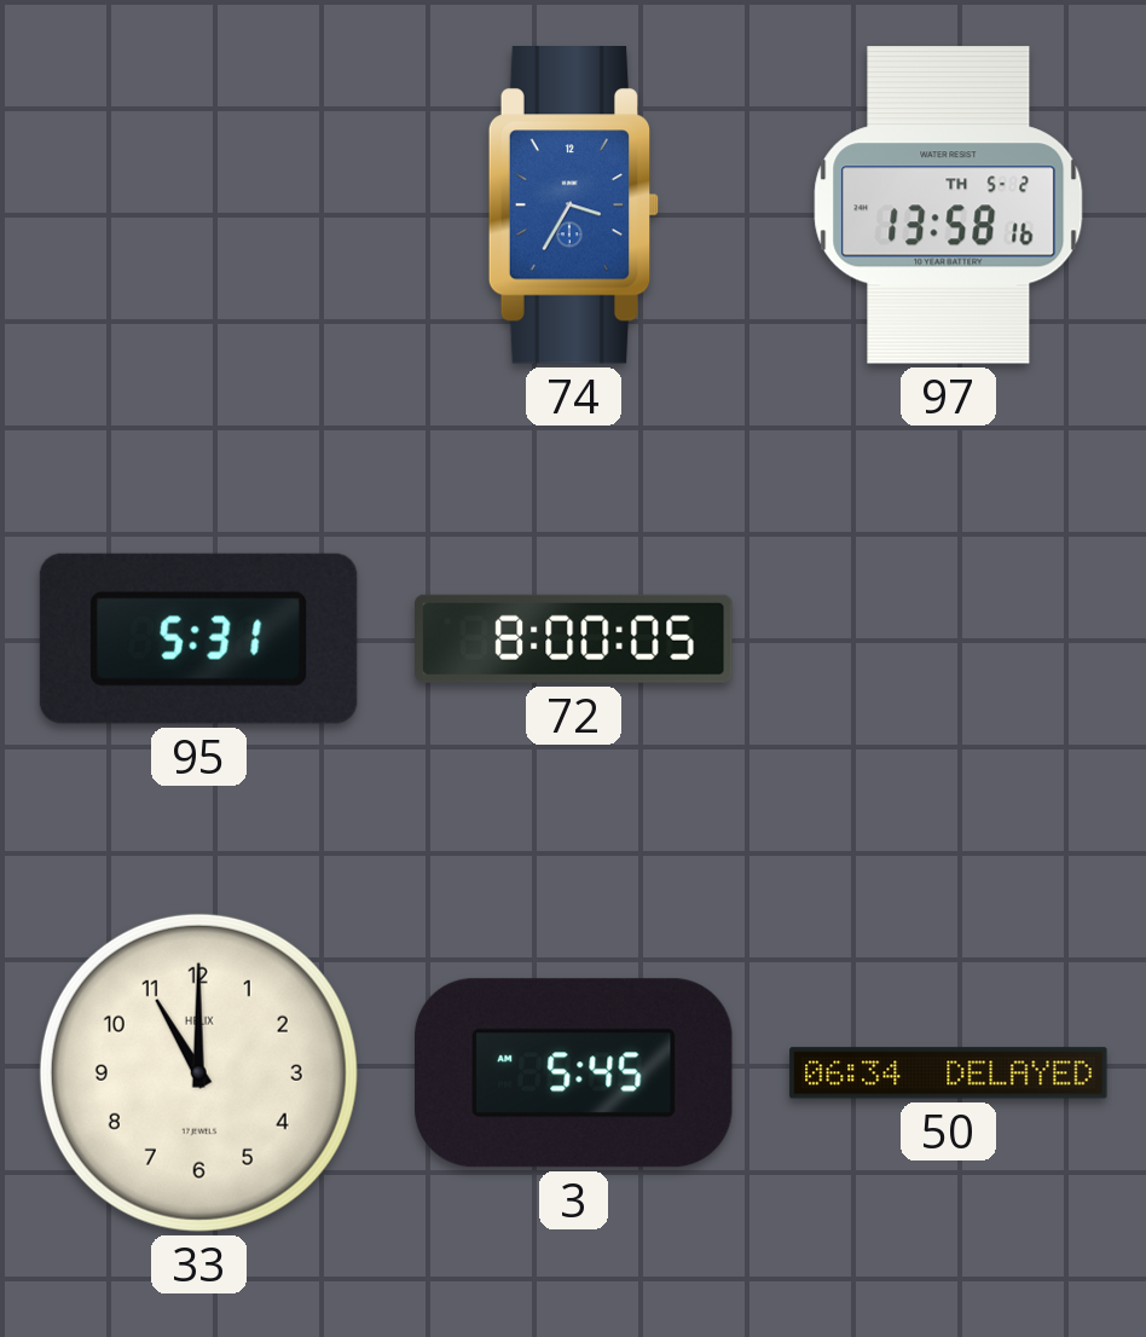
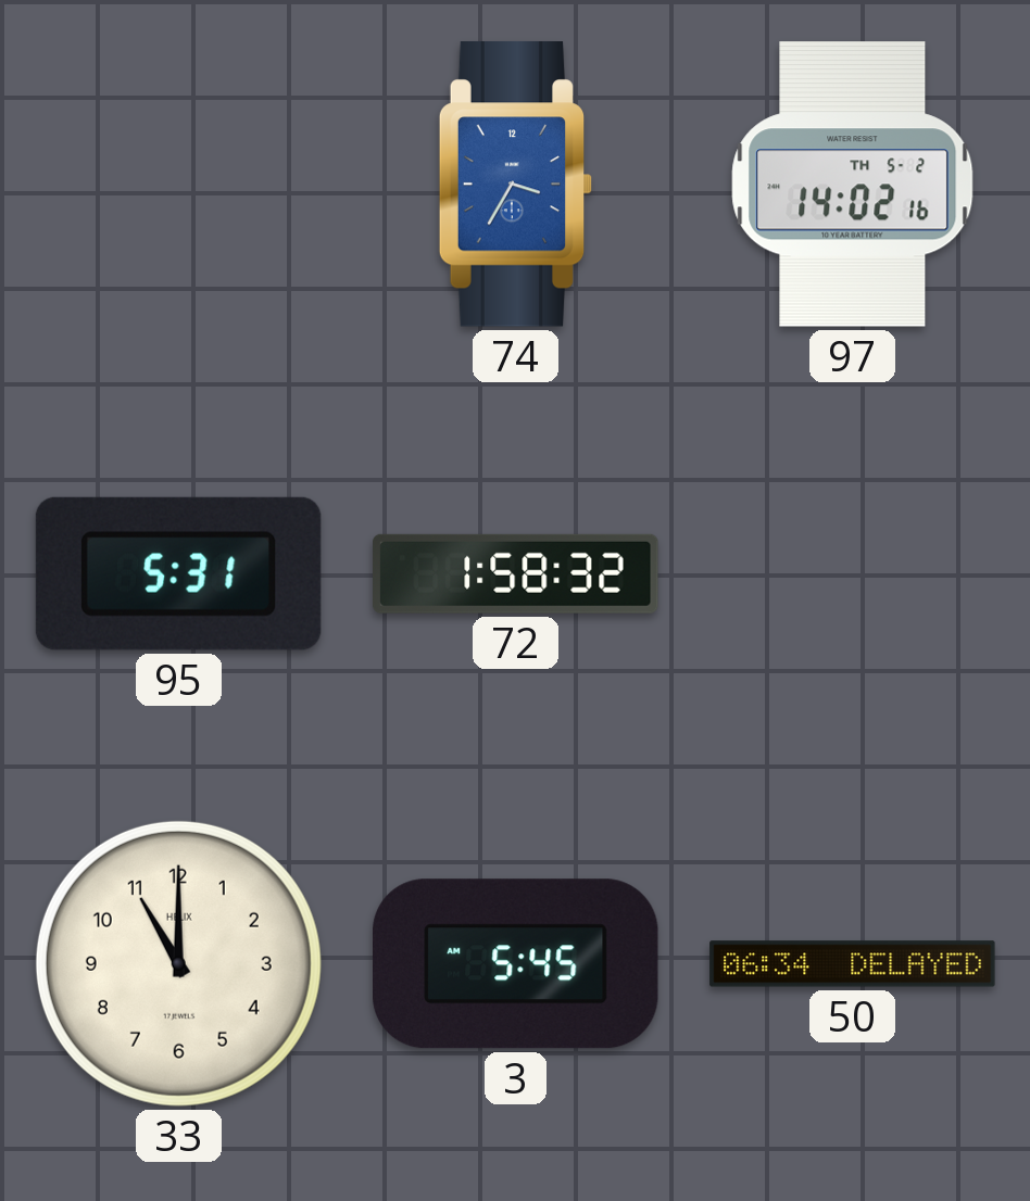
97: 13:58 -> 14:02 (853, 185)
72: 8:00 -> 1:58 (516, 573)
